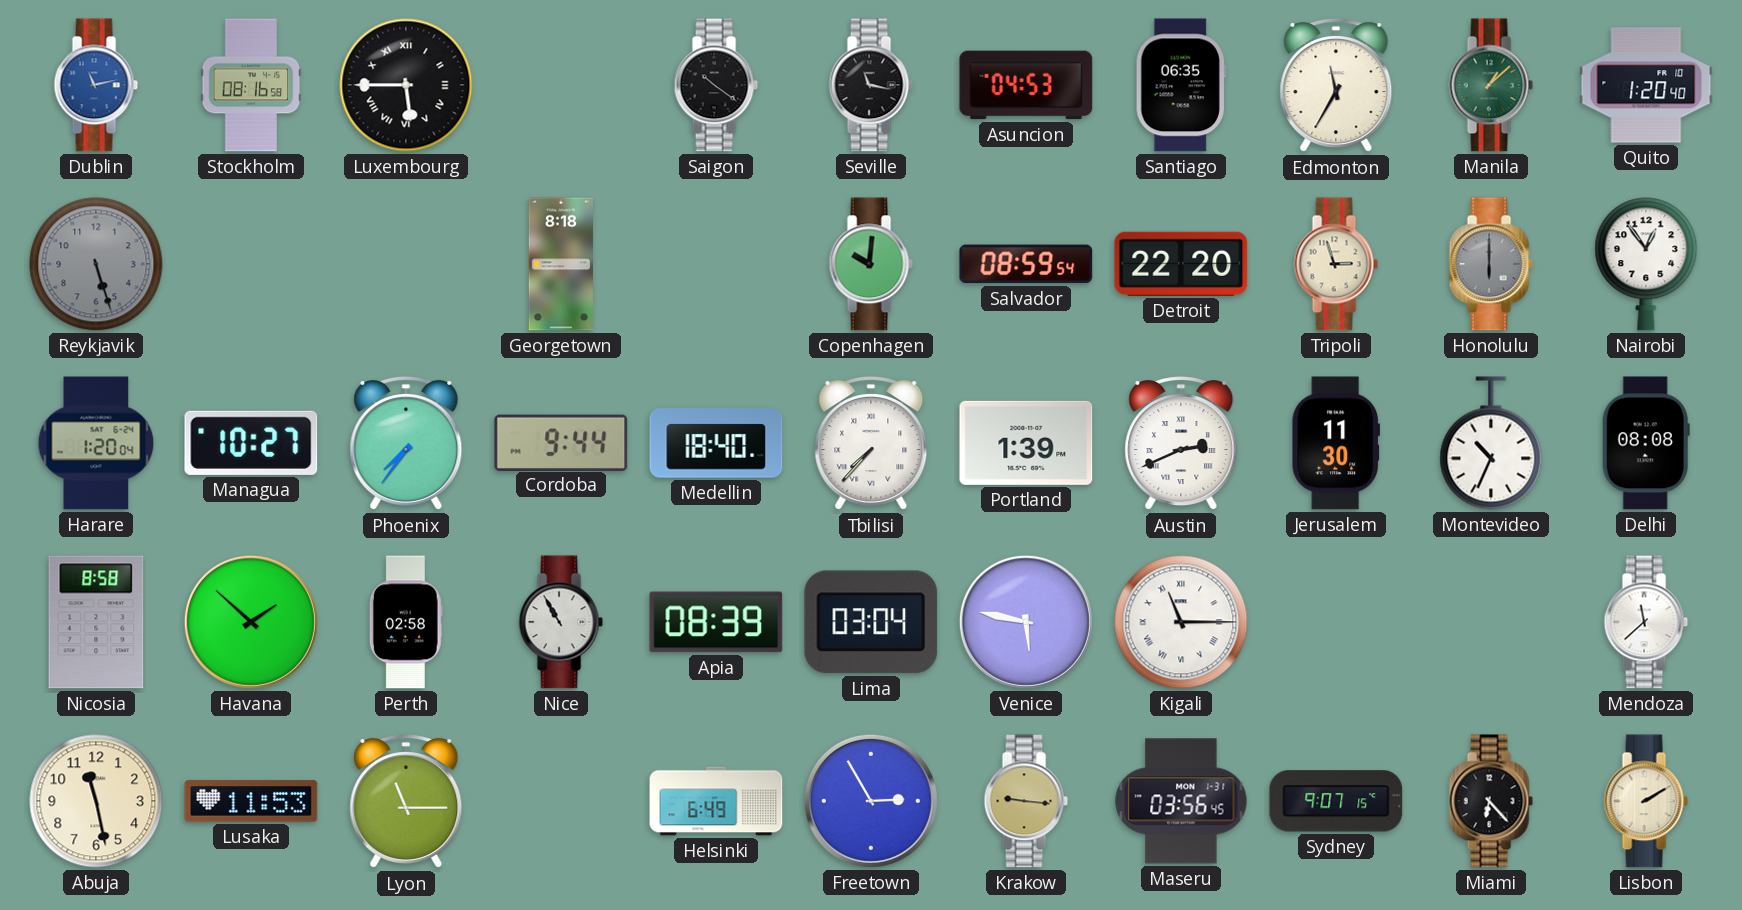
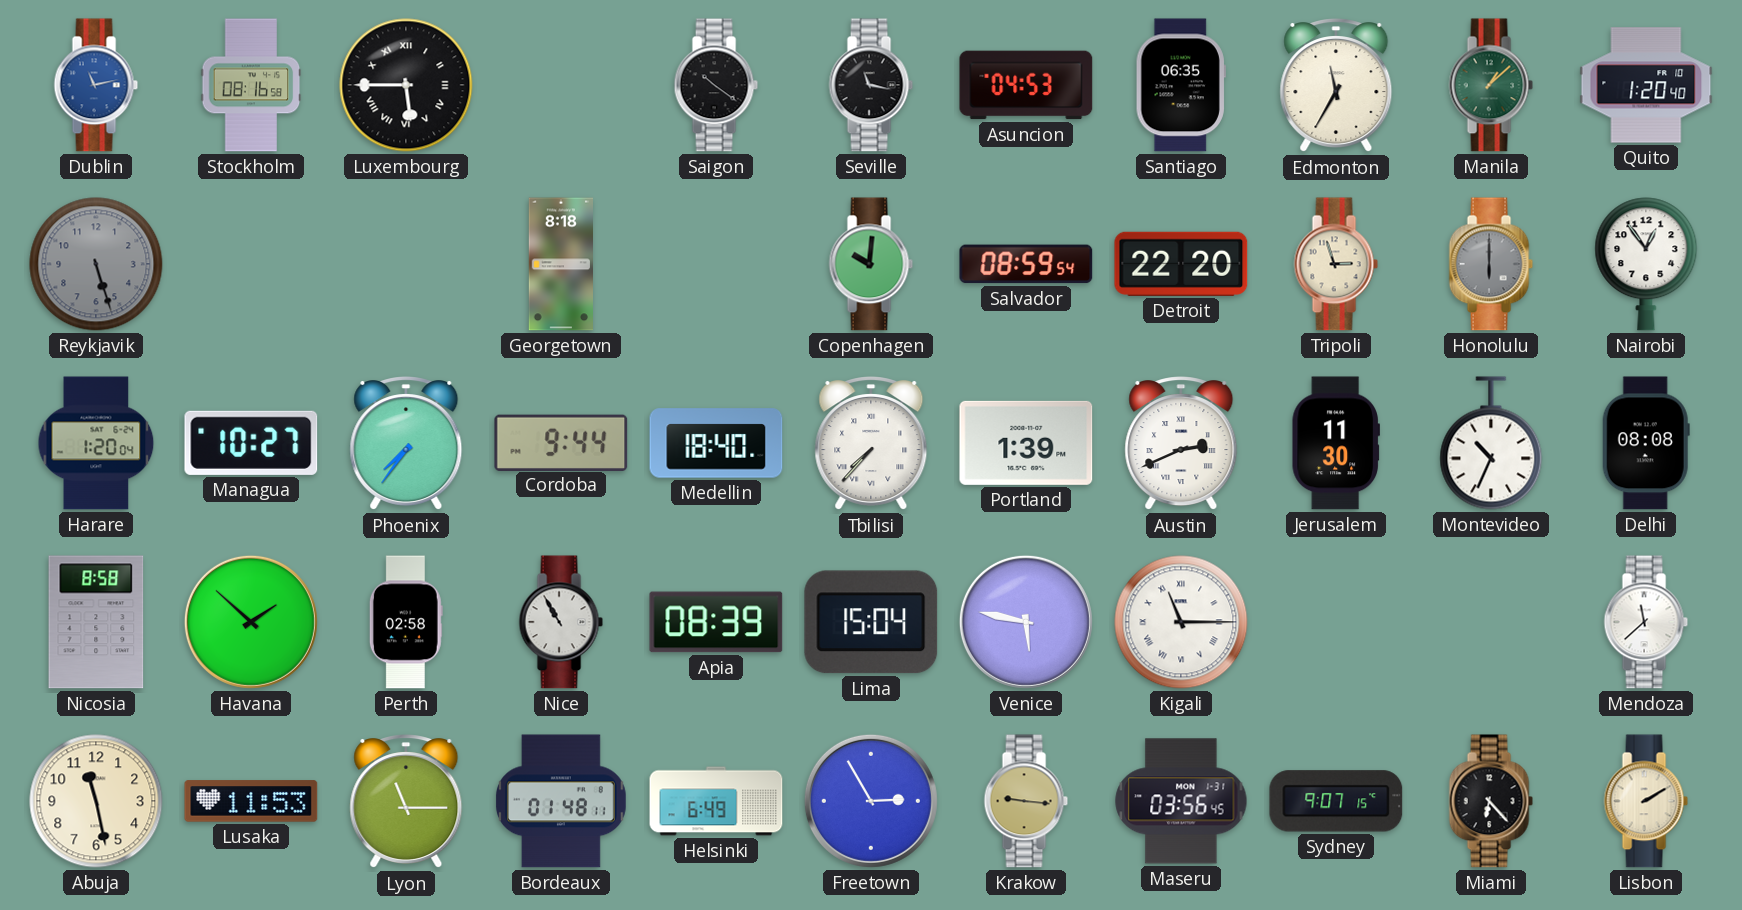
Lima: 03:04 -> 15:04 (871, 622)
Bordeaux: none -> 01:48 (561, 801)
